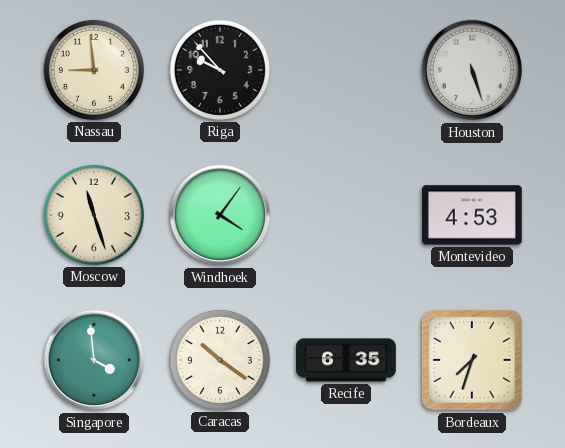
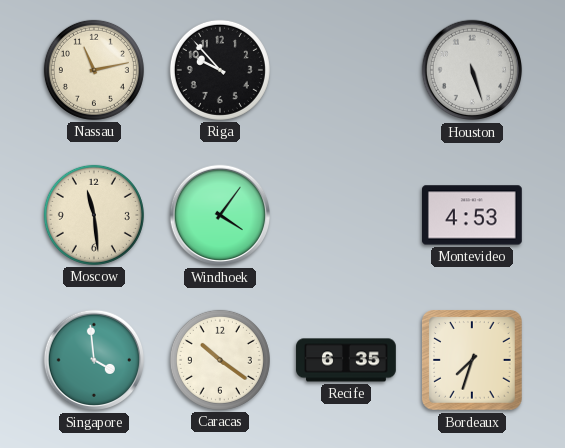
Nassau: 8:59 -> 11:13 (94, 70)
Moscow: 11:27 -> 11:29 (94, 215)
